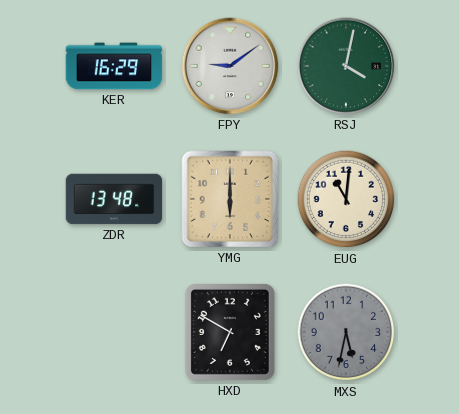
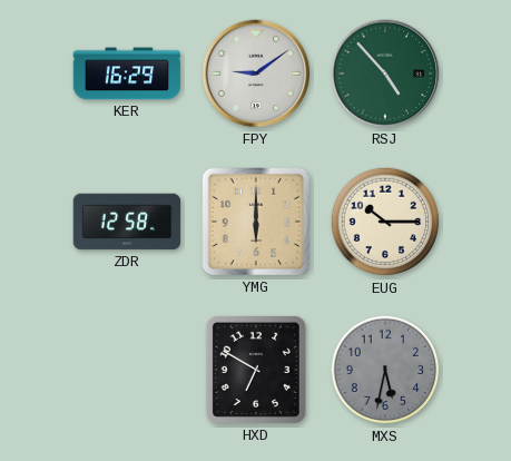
RSJ: 4:02 -> 4:53 (385, 73)
ZDR: 13:48 -> 12:58 (127, 222)
EUG: 11:01 -> 10:15 (385, 222)
